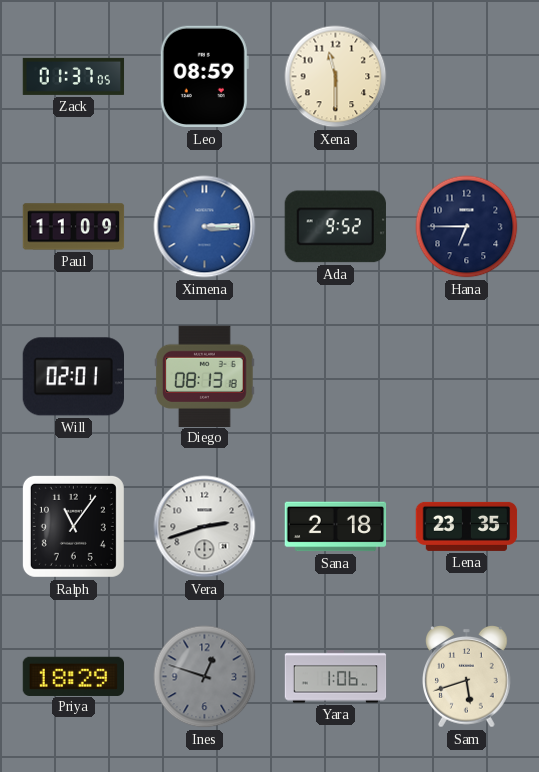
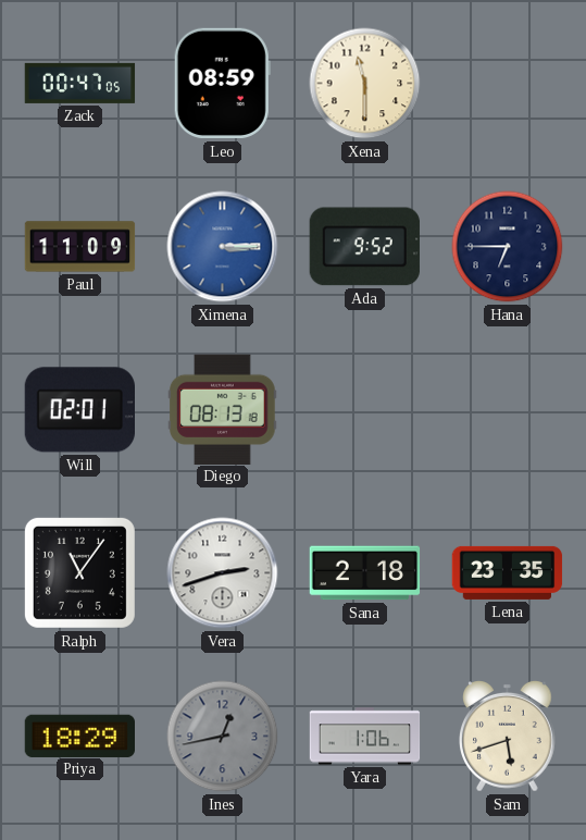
Zack: 01:37 -> 00:47 (80, 83)
Ines: 12:48 -> 12:43 (223, 737)
